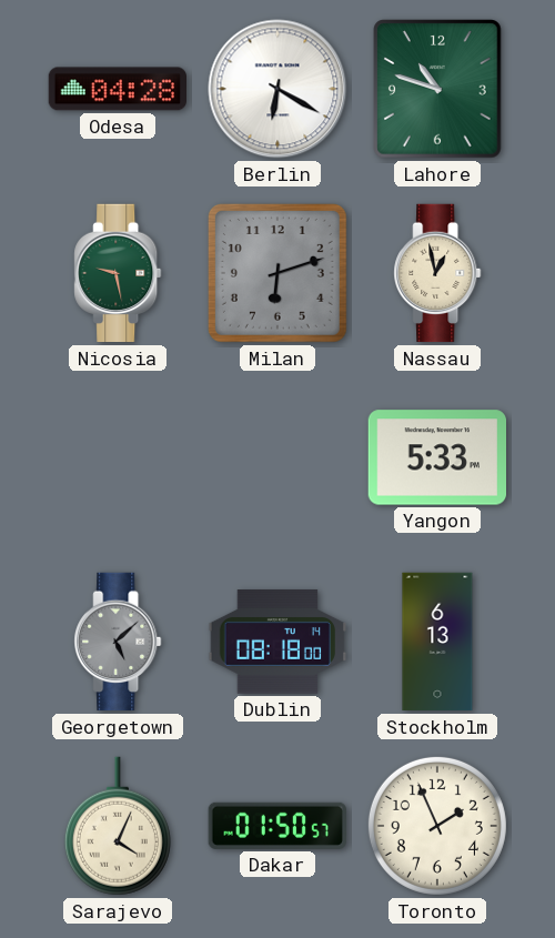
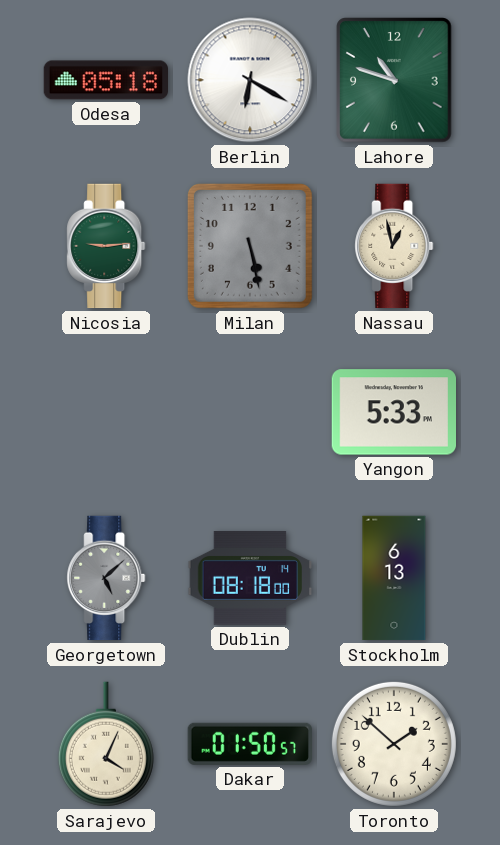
Odesa: 04:28 -> 05:18 (105, 80)
Nicosia: 9:28 -> 9:14 (106, 246)
Milan: 6:12 -> 5:28 (250, 246)
Toronto: 1:56 -> 1:52 (394, 744)
